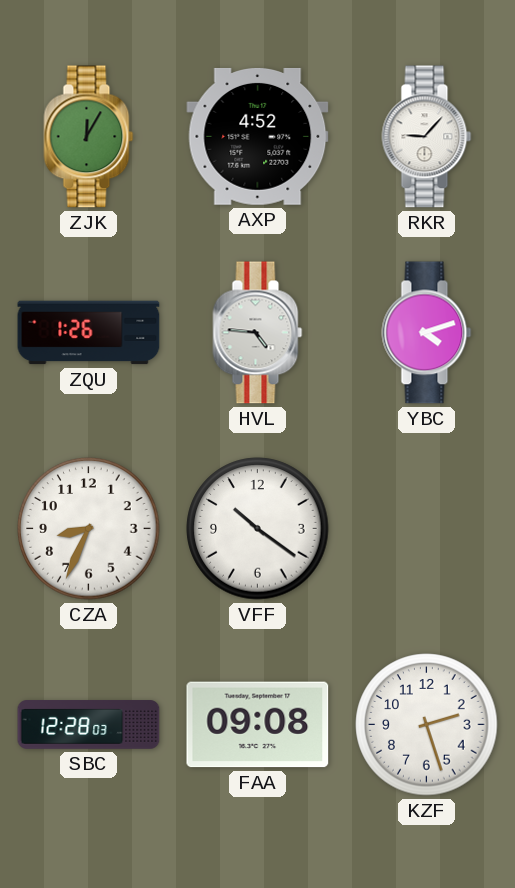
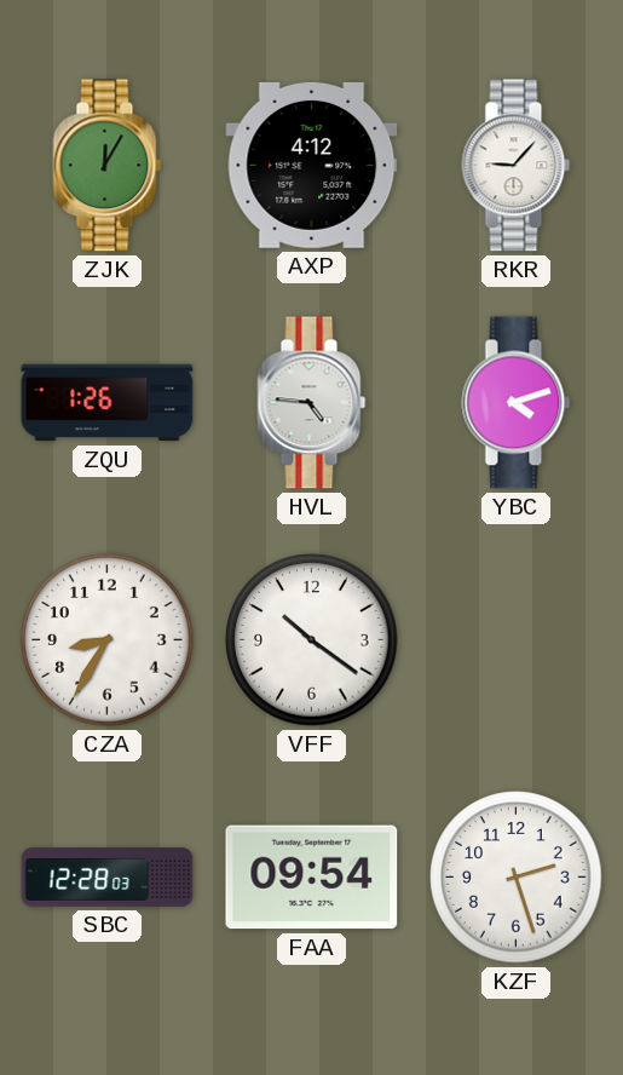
AXP: 4:52 -> 4:12 (312, 165)
CZA: 8:34 -> 8:35 (108, 640)
FAA: 09:08 -> 09:54 (312, 878)
